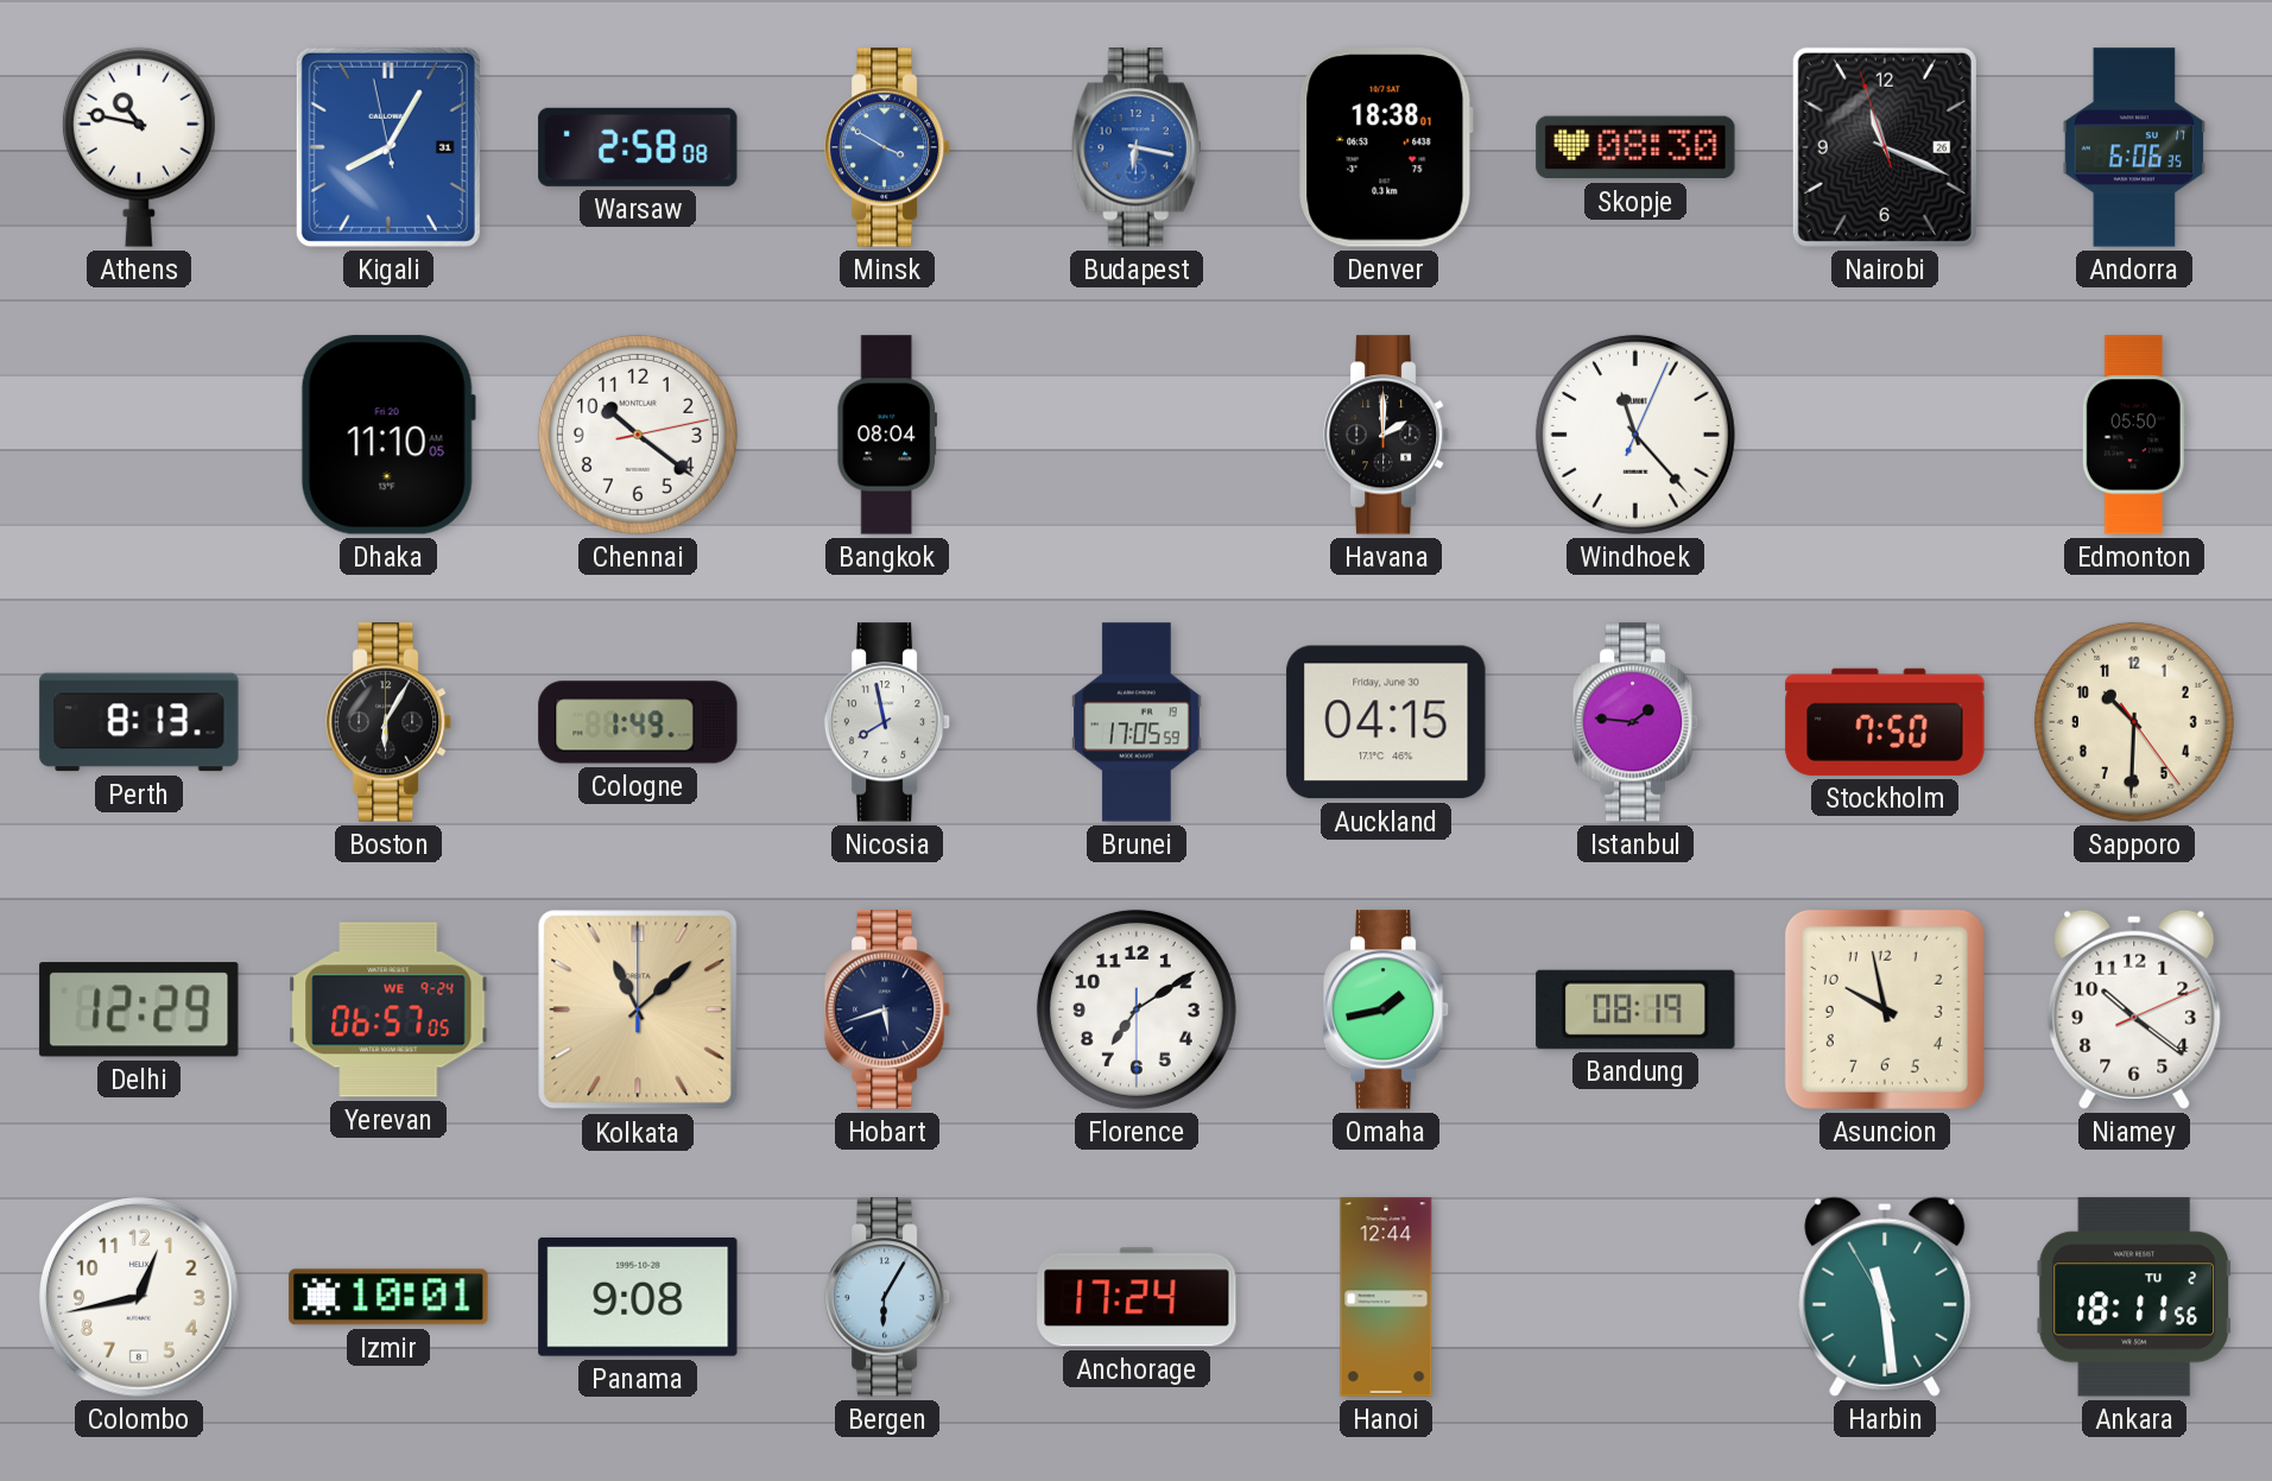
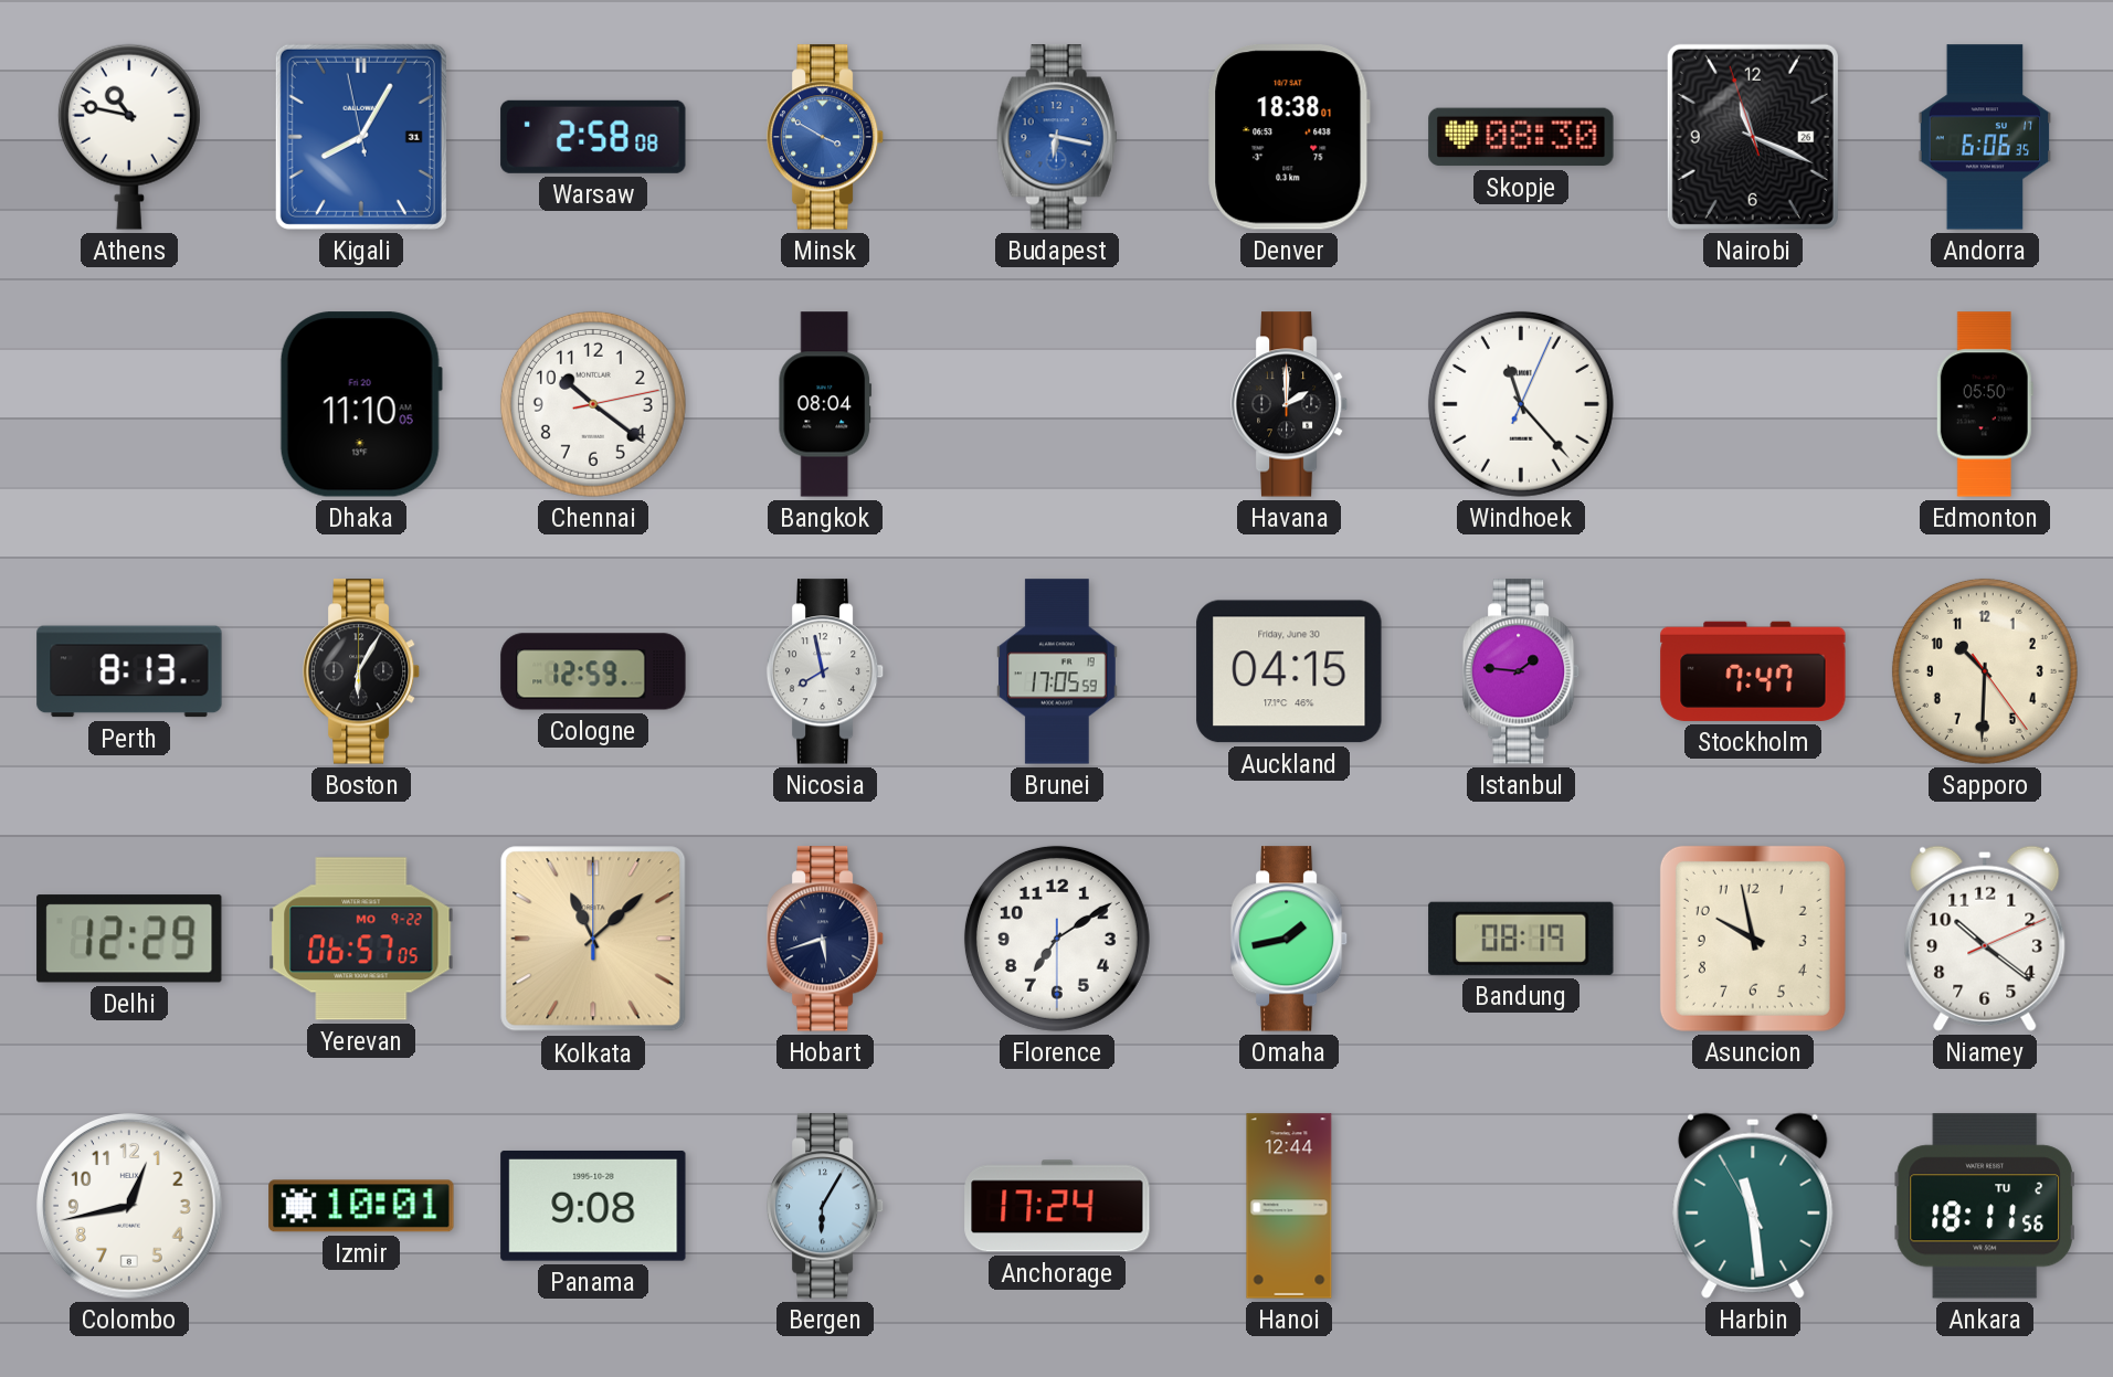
Cologne: 1:49 -> 12:59 (593, 671)
Stockholm: 7:50 -> 7:47 (1753, 671)
Yerevan date: WE 9-24 -> MO 9-22 (361, 939)
